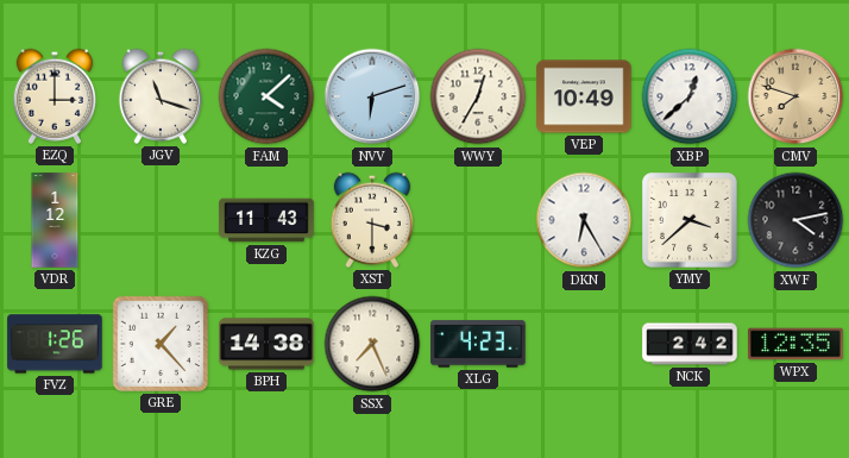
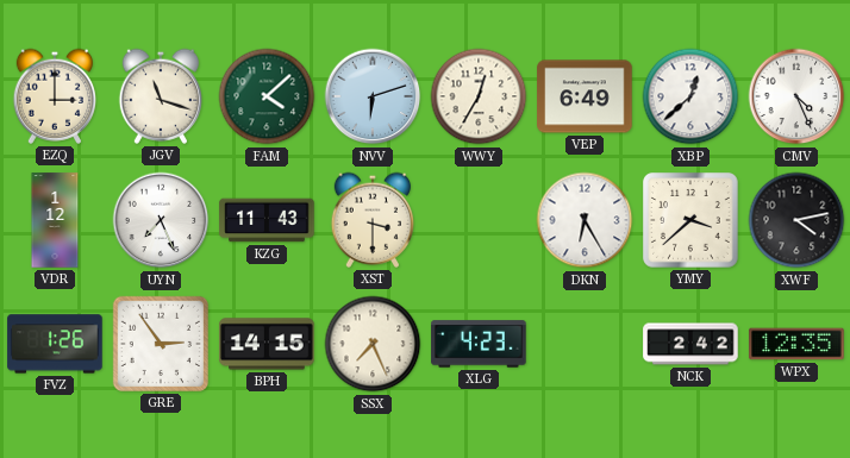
VEP: 10:49 -> 6:49 (585, 96)
CMV: 7:48 -> 4:26 (796, 96)
CMV dial: champagne -> white (796, 96)
UYN: none -> 7:26 (161, 220)
GRE: 1:23 -> 2:54 (161, 344)
BPH: 14:38 -> 14:15 (267, 344)
